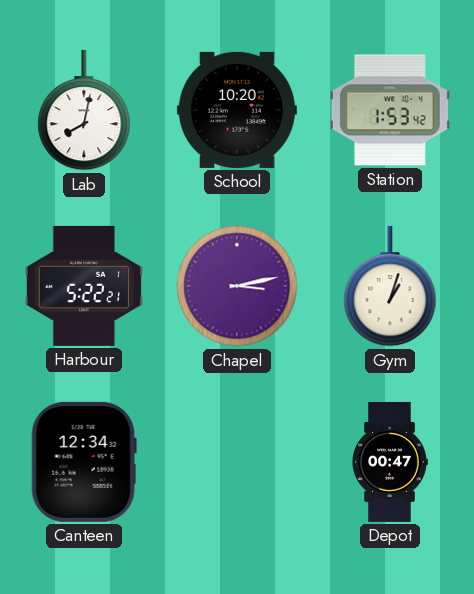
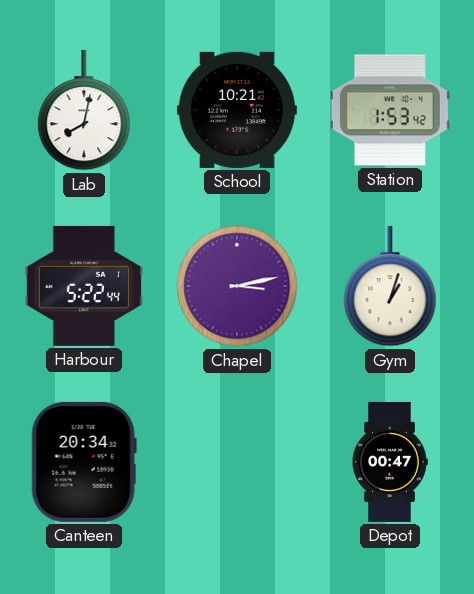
School: 10:20 -> 10:21 (237, 110)
Harbour: 5:22:21 -> 5:22:44 (84, 286)
Canteen: 12:34 -> 20:34 (84, 462)
